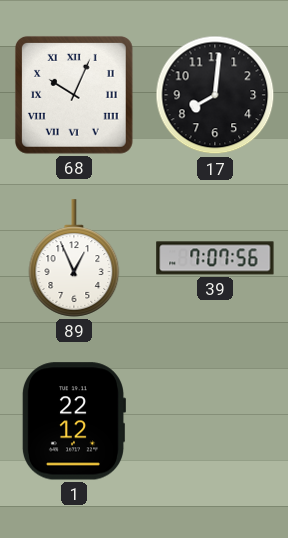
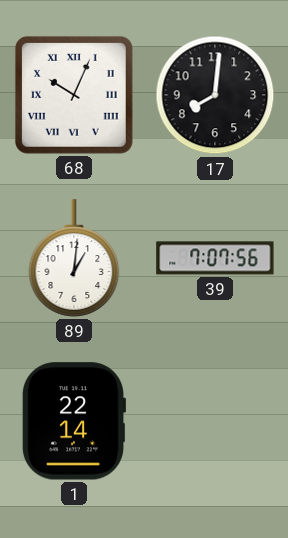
89: 12:56 -> 1:01 (74, 258)
1: 22:12 -> 22:14 (73, 421)
